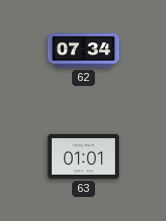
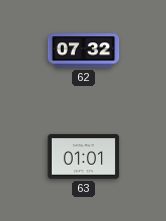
62: 07:34 -> 07:32 (84, 51)
